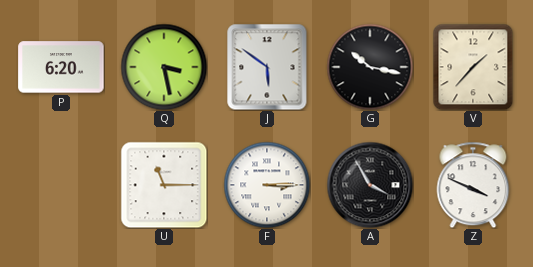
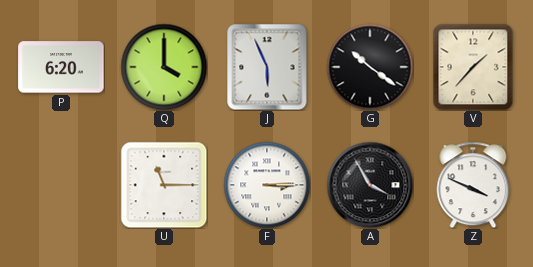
Q: 3:28 -> 4:00 (164, 67)
J: 5:51 -> 5:56 (267, 67)
G: 10:17 -> 10:21 (370, 67)
